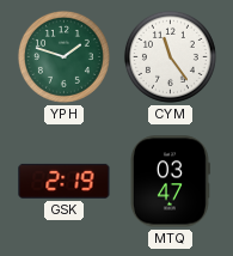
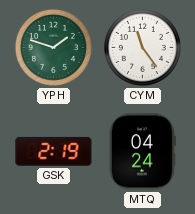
MTQ: 03:47 -> 04:24 (143, 152)
